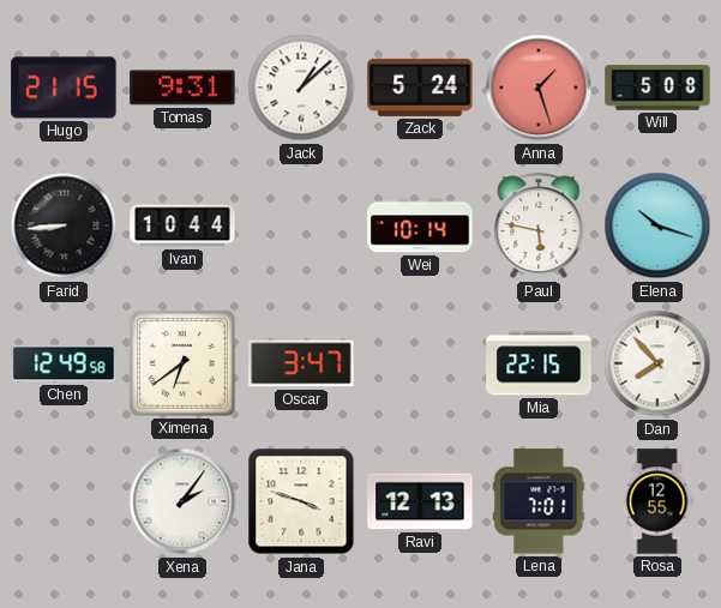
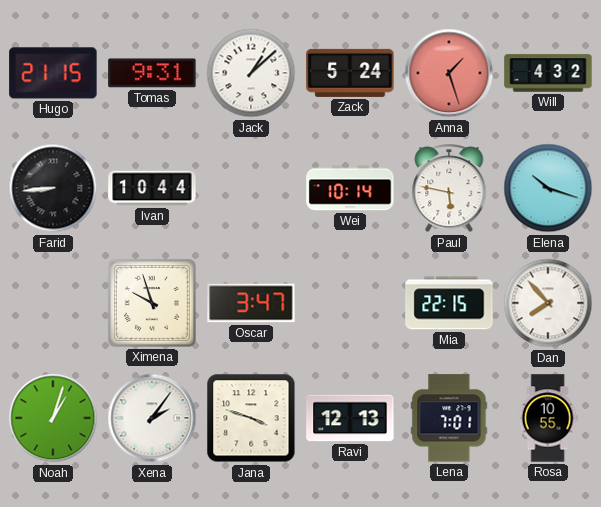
Will: 5:08 -> 4:32 (548, 73)
Chen: 12:49 -> none (64, 363)
Ximena: 6:39 -> 9:57 (152, 303)
Noah: none -> 1:03 (53, 418)
Rosa: 12:55 -> 10:55 (548, 418)
